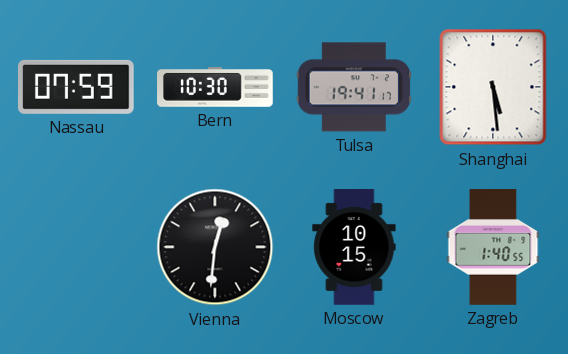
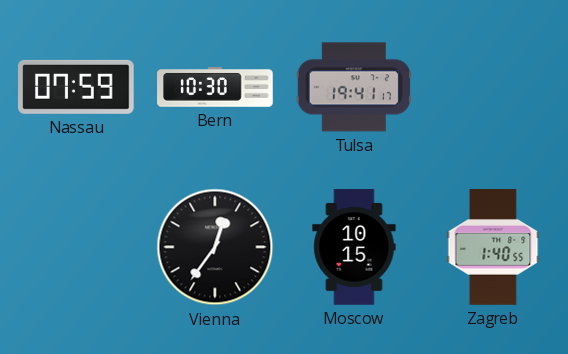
Shanghai: 5:29 -> none (493, 87)
Vienna: 12:31 -> 12:36 (215, 247)
